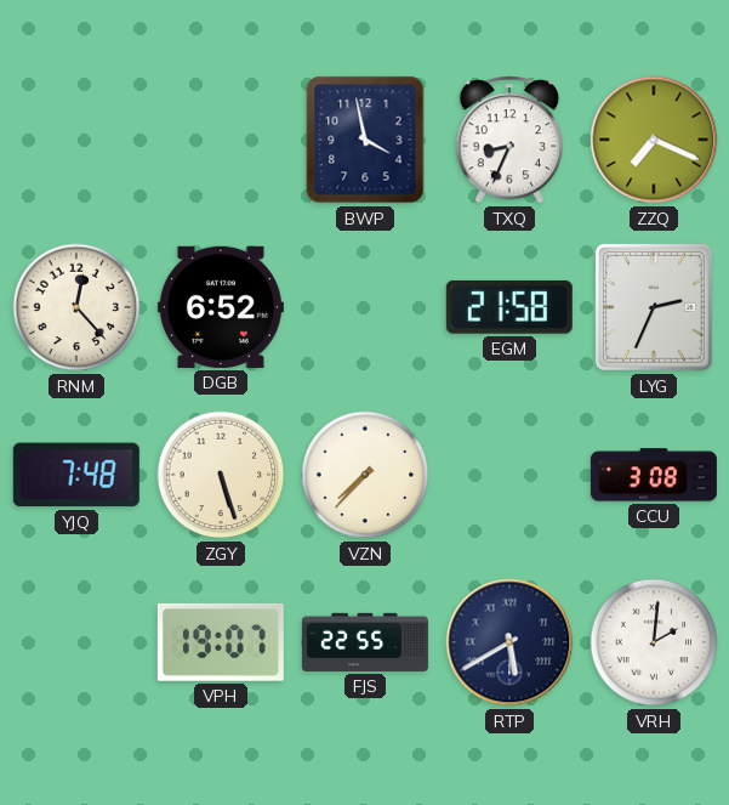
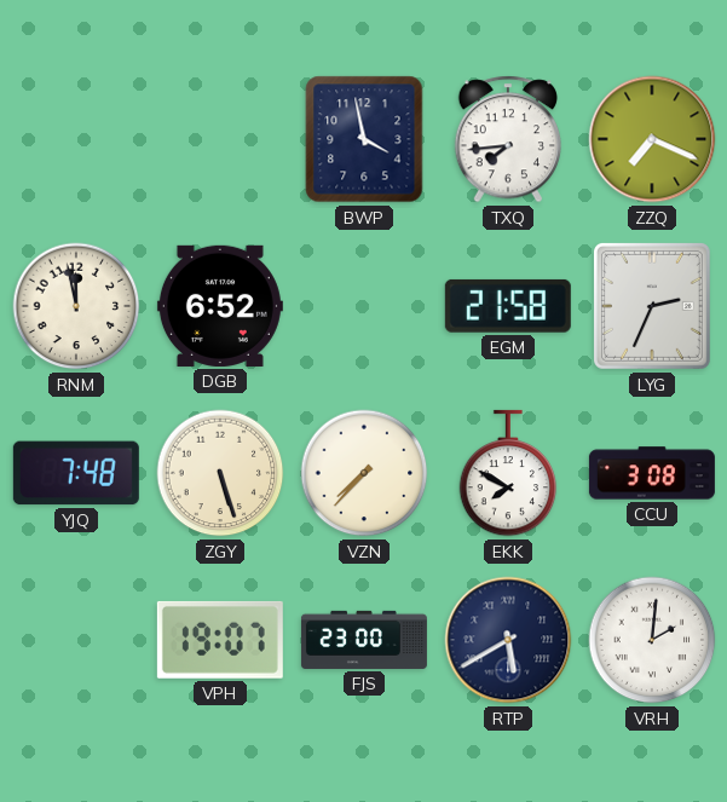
TXQ: 8:34 -> 7:44 (508, 139)
RNM: 12:23 -> 11:58 (76, 306)
EKK: none -> 7:50 (508, 473)
FJS: 22:55 -> 23:00 (364, 640)
